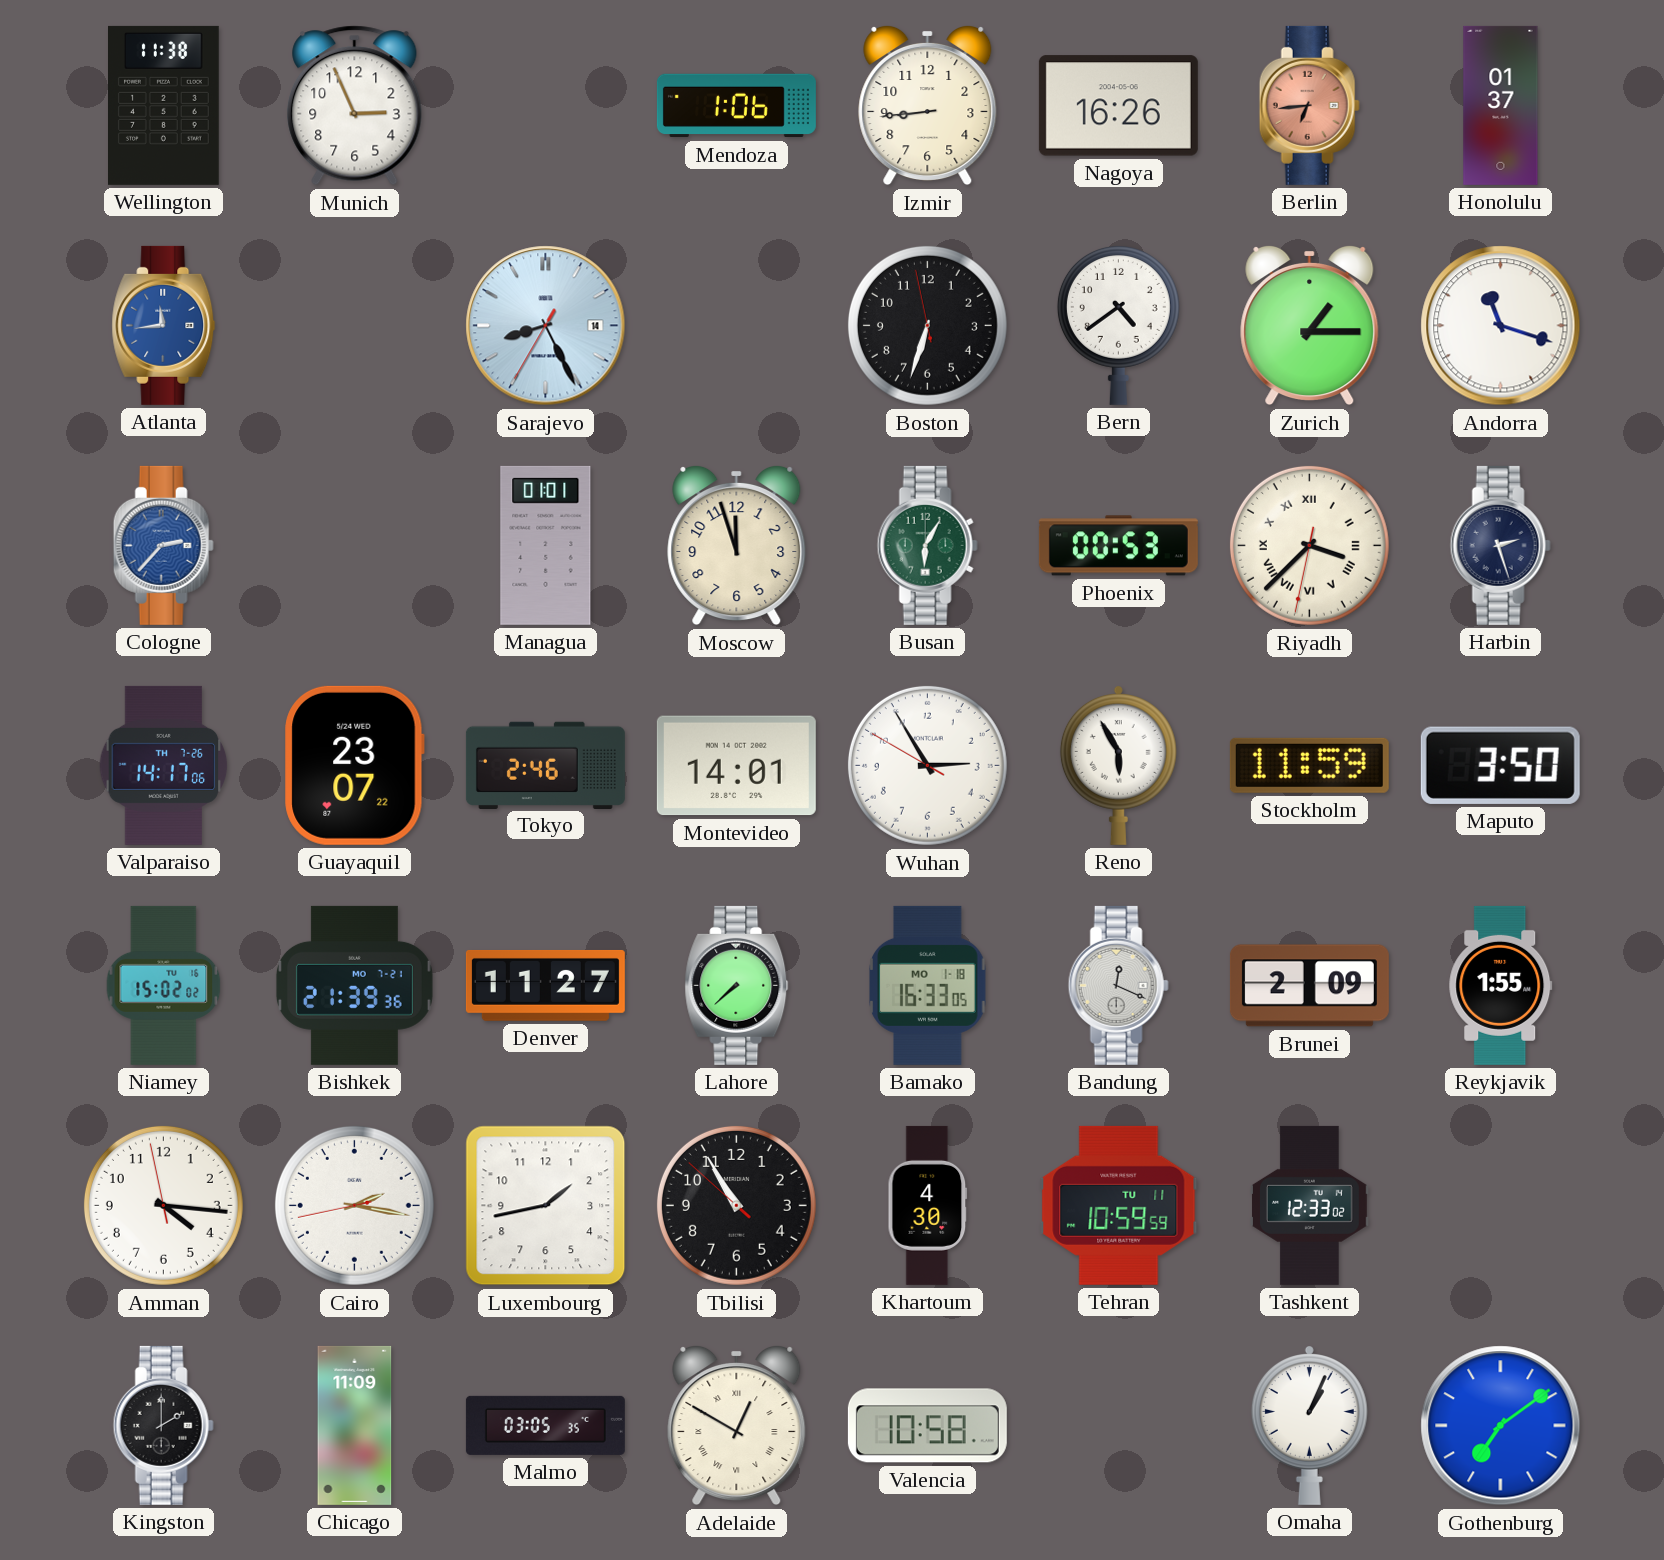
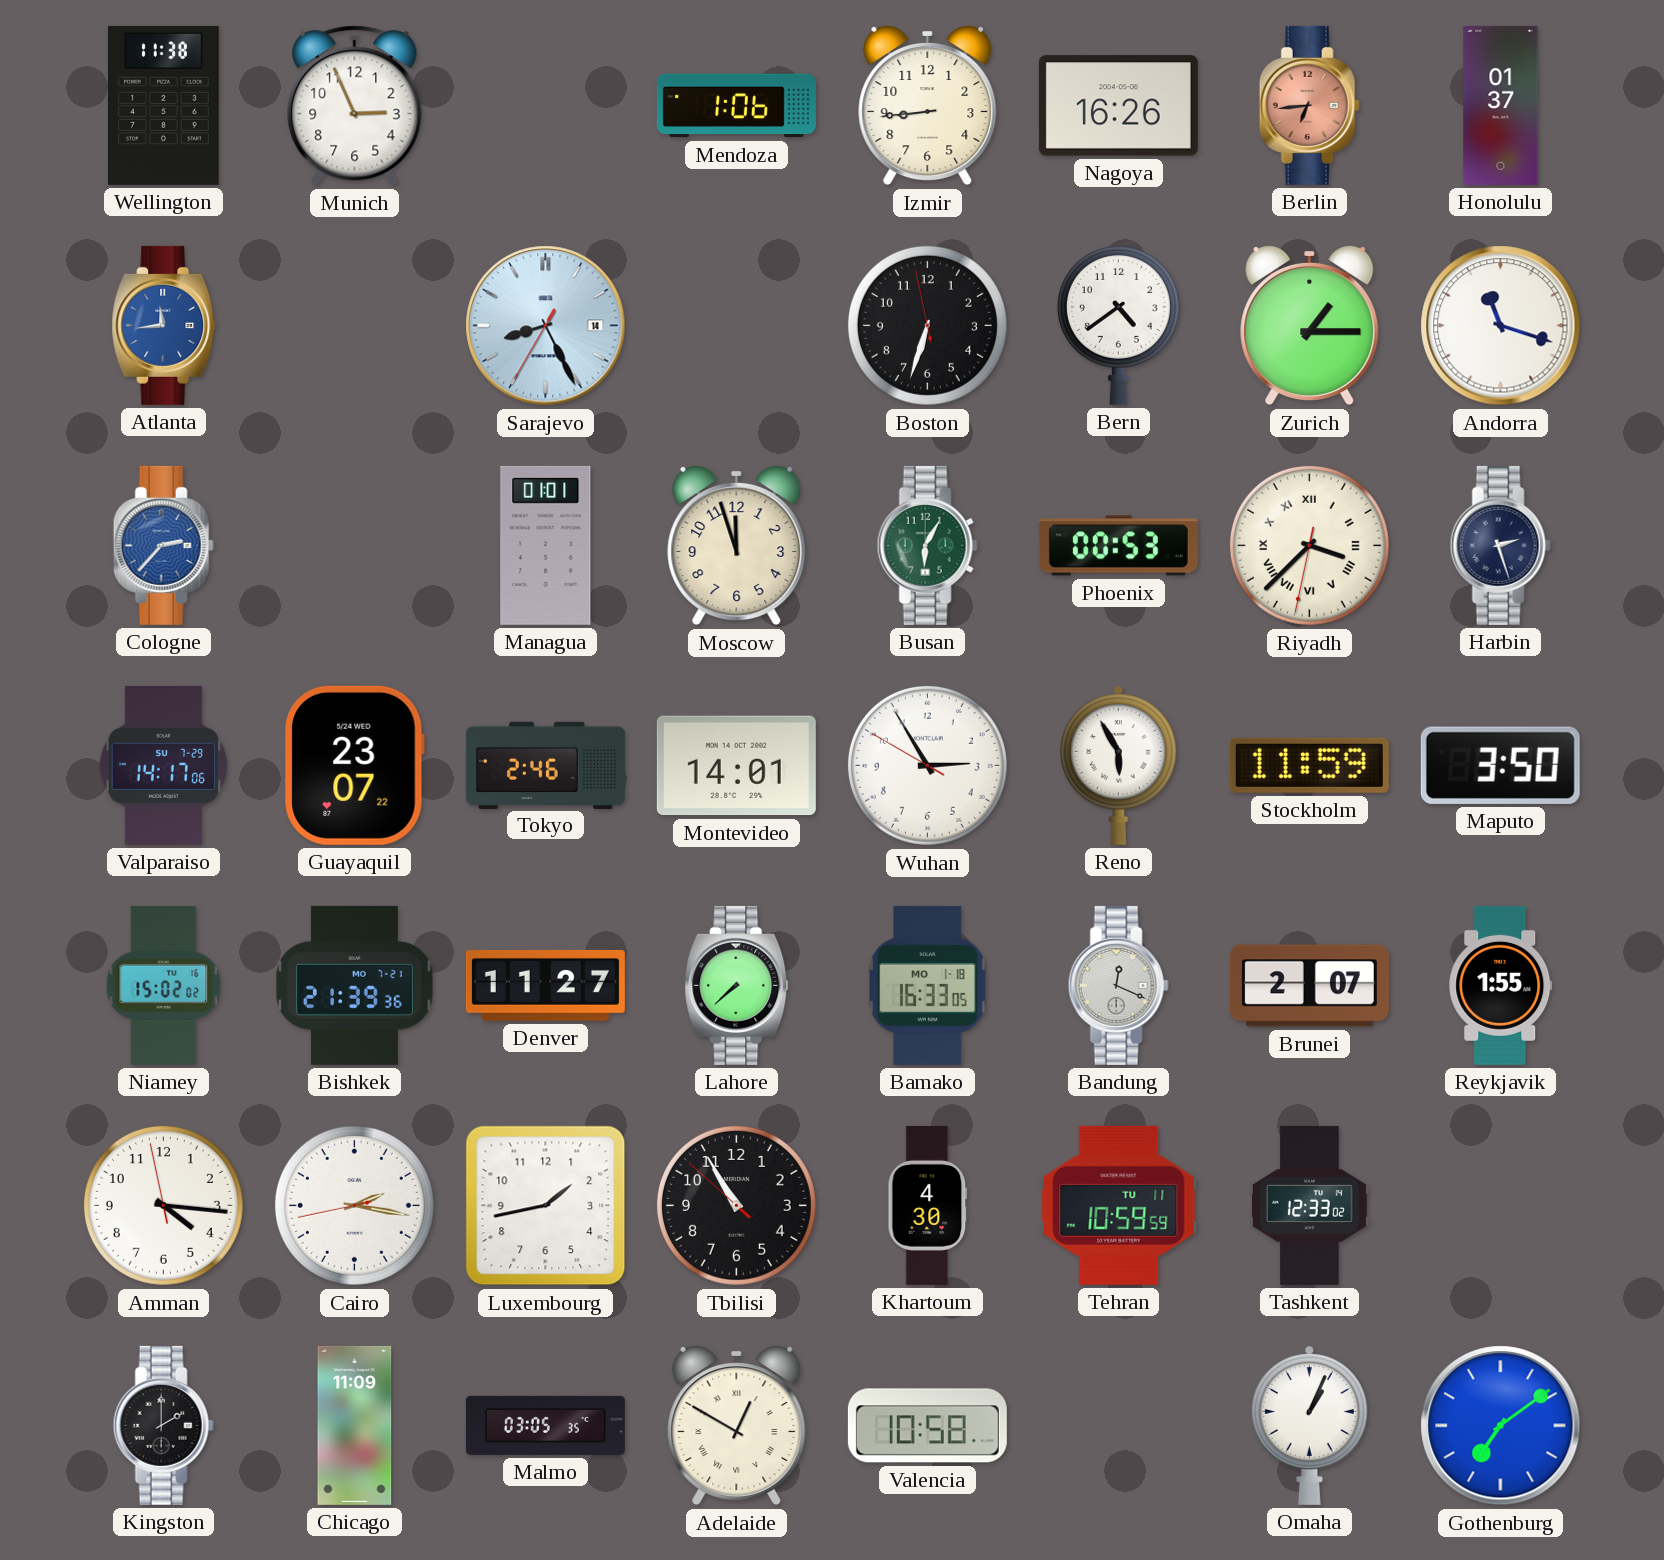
Valparaiso date: TH 7-26 -> SU 7-29 (164, 765)
Brunei: 2:09 -> 2:07 (1309, 986)
